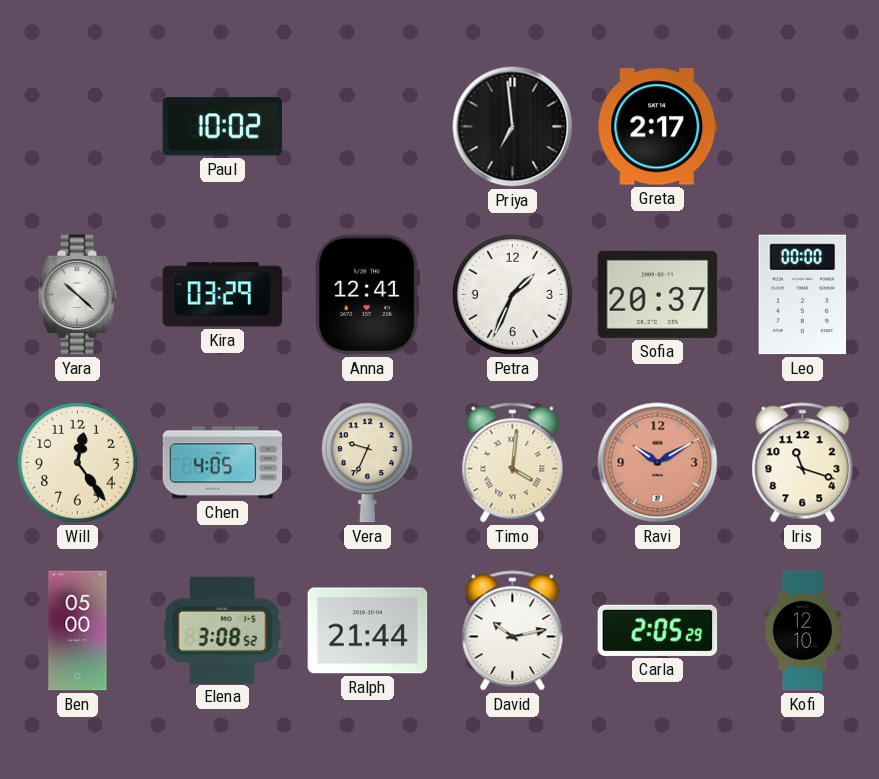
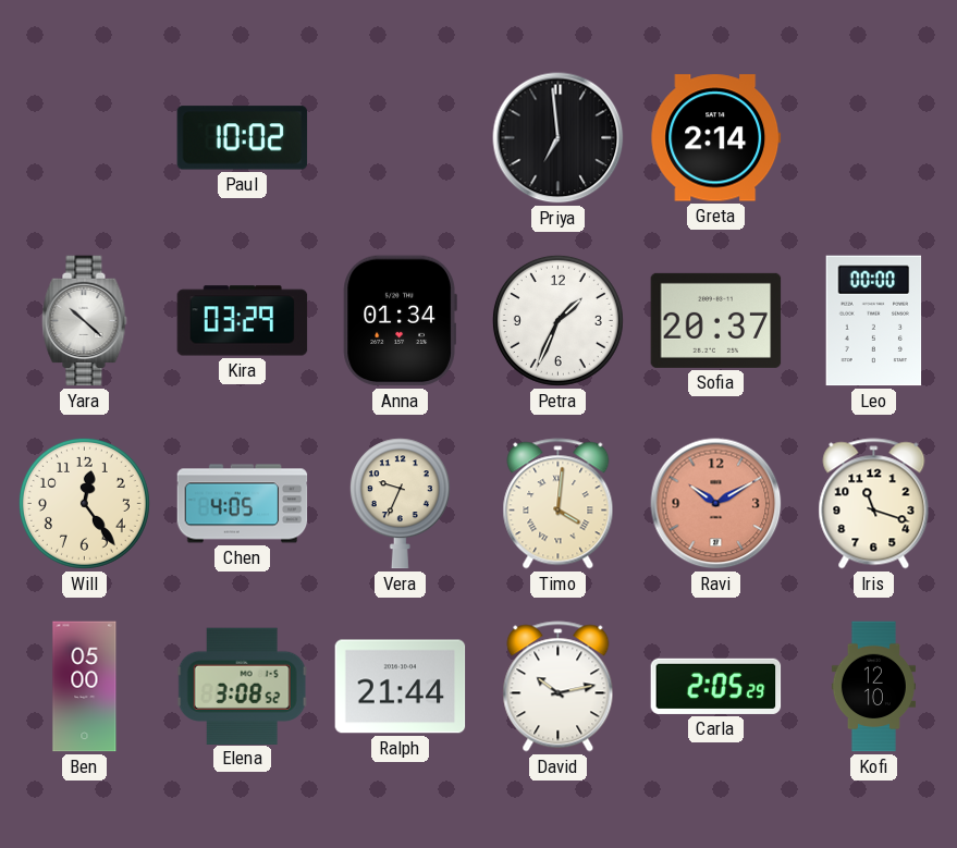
Greta: 2:17 -> 2:14 (716, 138)
Anna: 12:41 -> 01:34 (400, 321)
